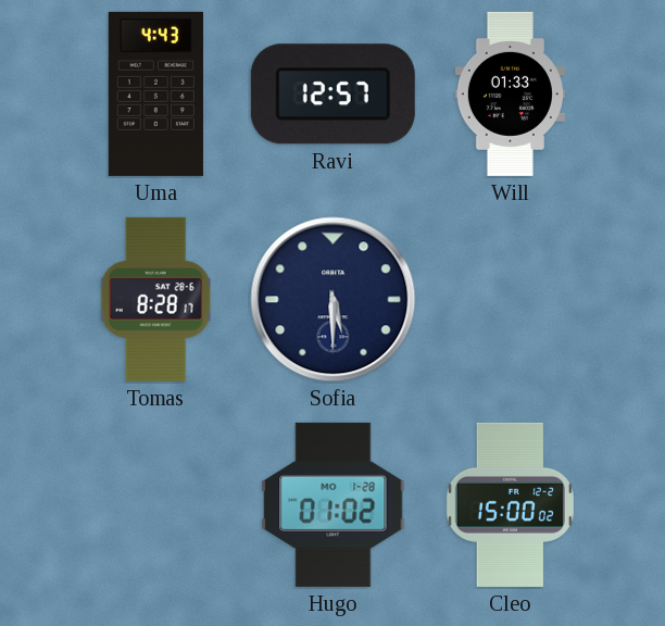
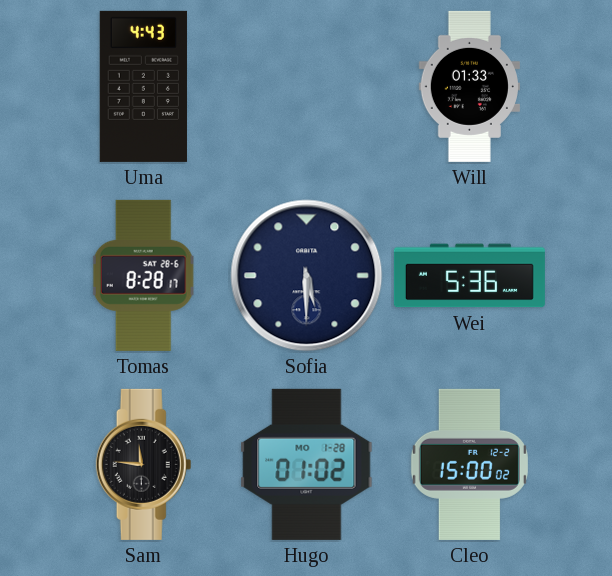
Ravi: 12:57 -> none (332, 95)
Wei: none -> 5:36 (469, 276)
Sam: none -> 11:46 (144, 464)
